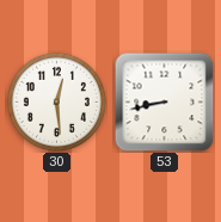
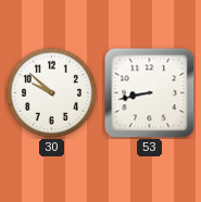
30: 12:29 -> 9:52 (51, 92)
